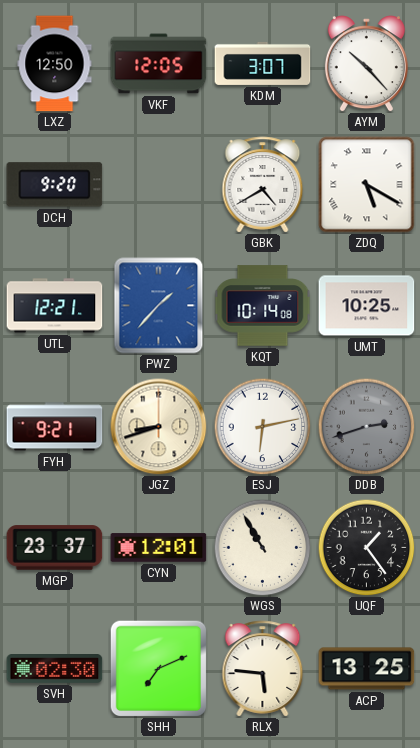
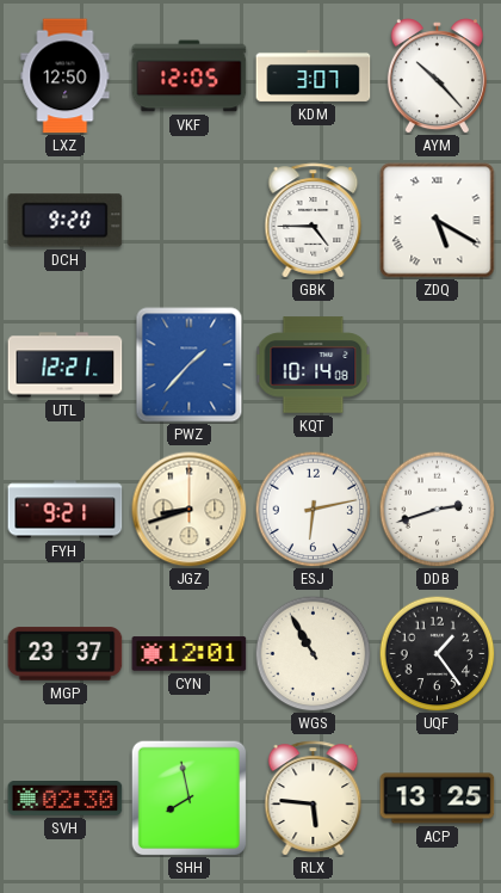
GBK: 4:40 -> 4:45 (314, 221)
UMT: 10:25 -> none (367, 306)
DDB dial: grey -> white (437, 509)
SHH: 7:11 -> 7:58 (188, 797)
